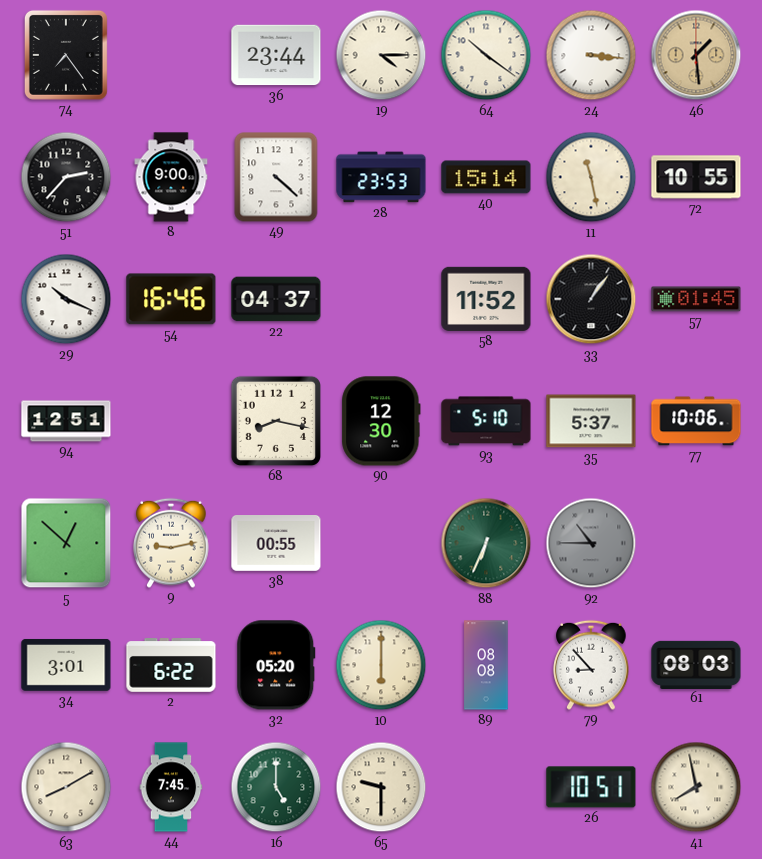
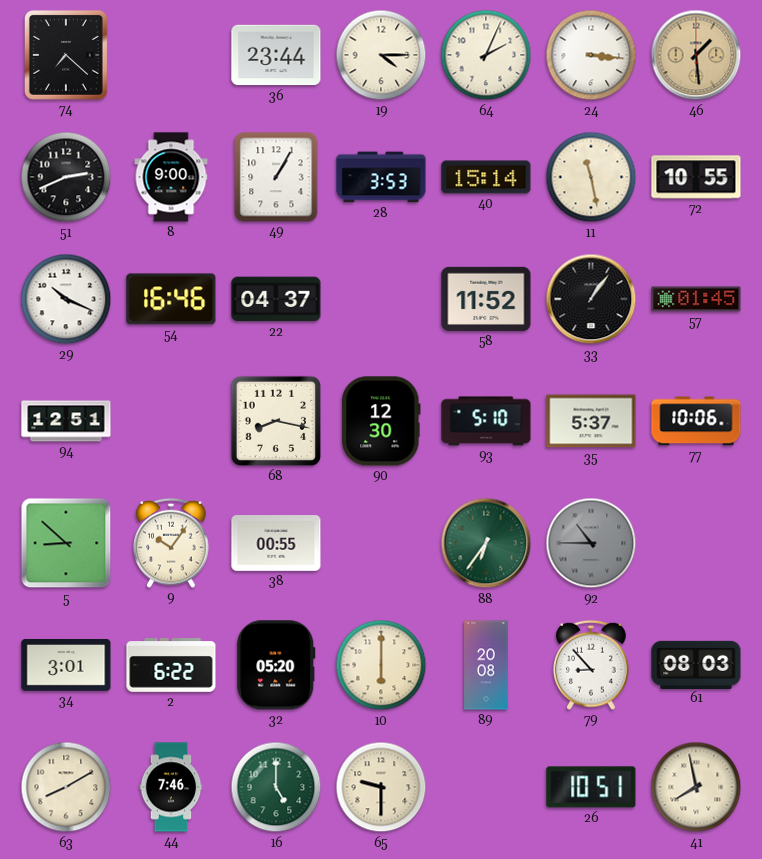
74: 7:24 -> 7:22 (66, 55)
64: 10:21 -> 2:04 (486, 55)
51: 2:37 -> 2:41 (66, 177)
49: 4:22 -> 1:05 (276, 177)
28: 23:53 -> 3:53 (381, 177)
5: 12:52 -> 8:52 (66, 543)
9: 9:13 -> 10:06 (171, 543)
88: 6:34 -> 6:36 (486, 543)
89: 08:08 -> 20:08 (486, 665)
44: 7:45 -> 7:46 (171, 787)
